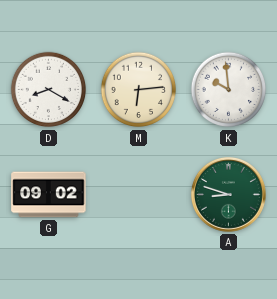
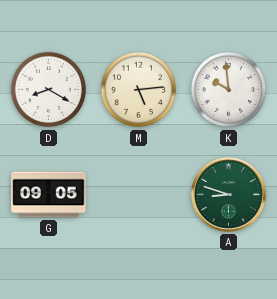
M: 6:14 -> 5:14 (139, 90)
G: 09:02 -> 09:05 (49, 195)
